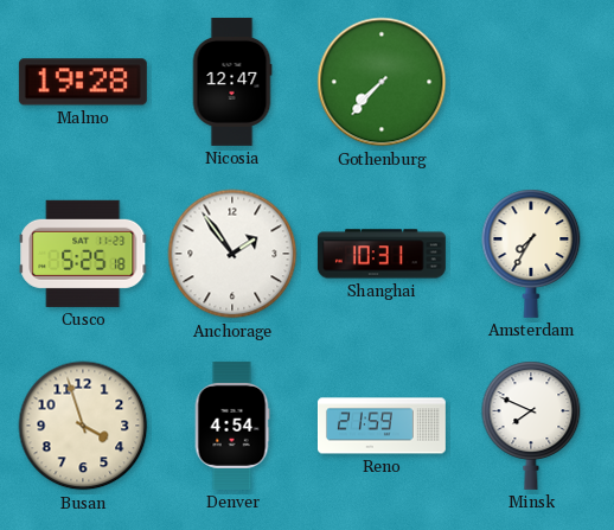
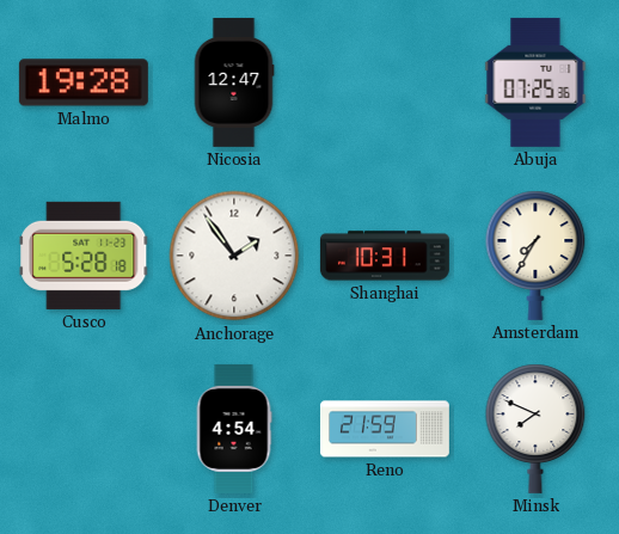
Gothenburg: 7:37 -> none (382, 82)
Abuja: none -> 07:25 (535, 82)
Cusco: 5:25 -> 5:28 (84, 256)
Busan: 3:57 -> none (83, 426)
